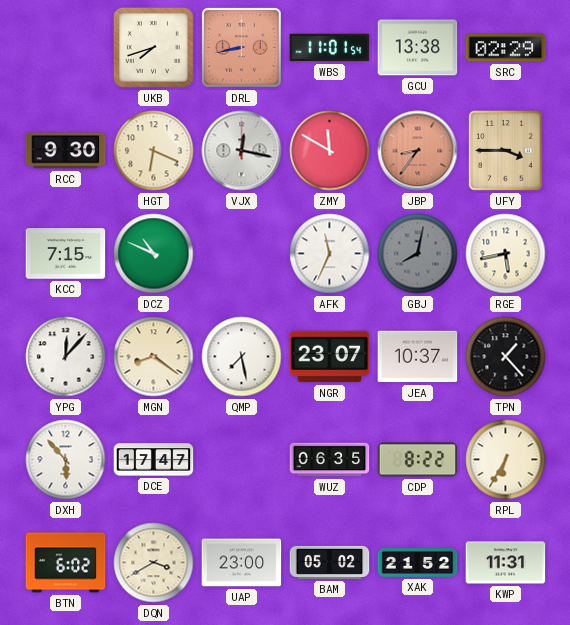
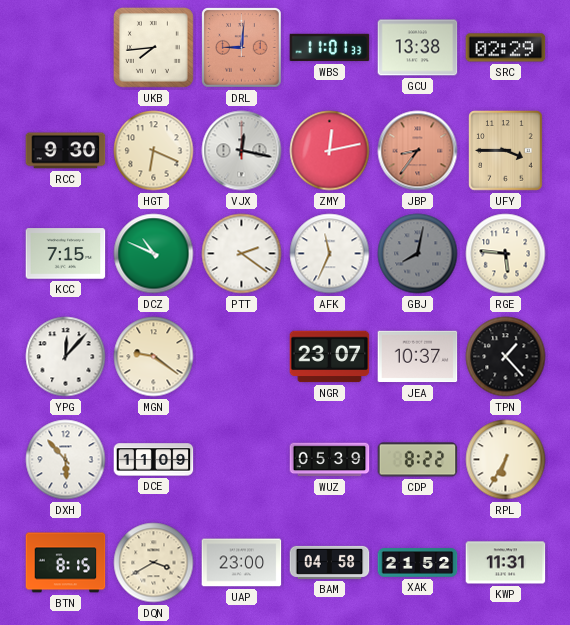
UKB: 7:42 -> 7:44 (153, 47)
DRL: 8:43 -> 9:01 (242, 48)
WBS: 11:01:54 -> 11:01:33 (330, 48)
ZMY: 11:50 -> 12:13 (330, 151)
PTT: none -> 2:21 (242, 254)
RGE: 5:43 -> 5:46 (506, 254)
MGN: 8:21 -> 9:21 (154, 357)
QMP: 7:28 -> none (242, 357)
DCE: 17:47 -> 11:09 (154, 460)
WUZ: 06:35 -> 05:39 (330, 460)
BTN: 6:02 -> 8:15 (66, 563)
BAM: 05:02 -> 04:58 (330, 562)
